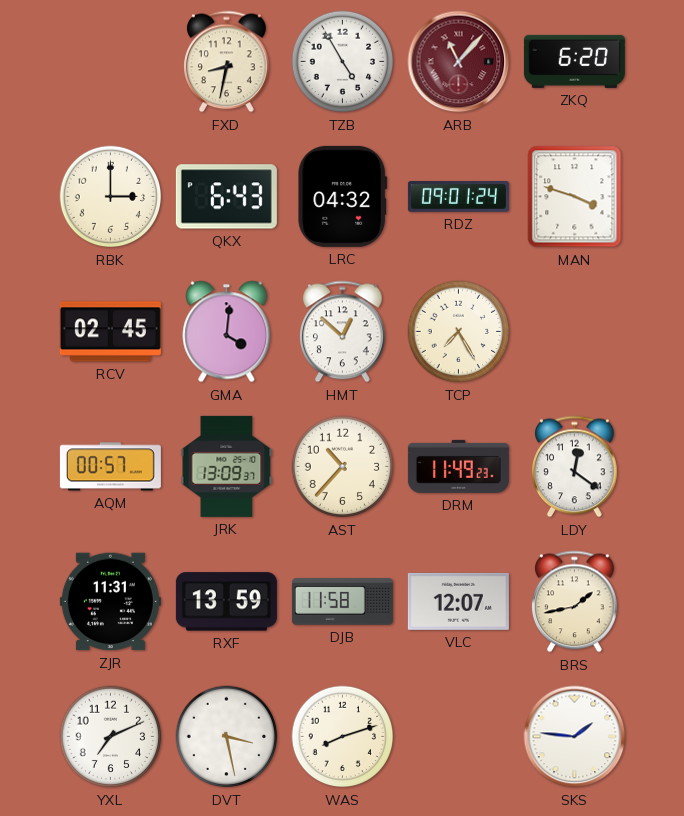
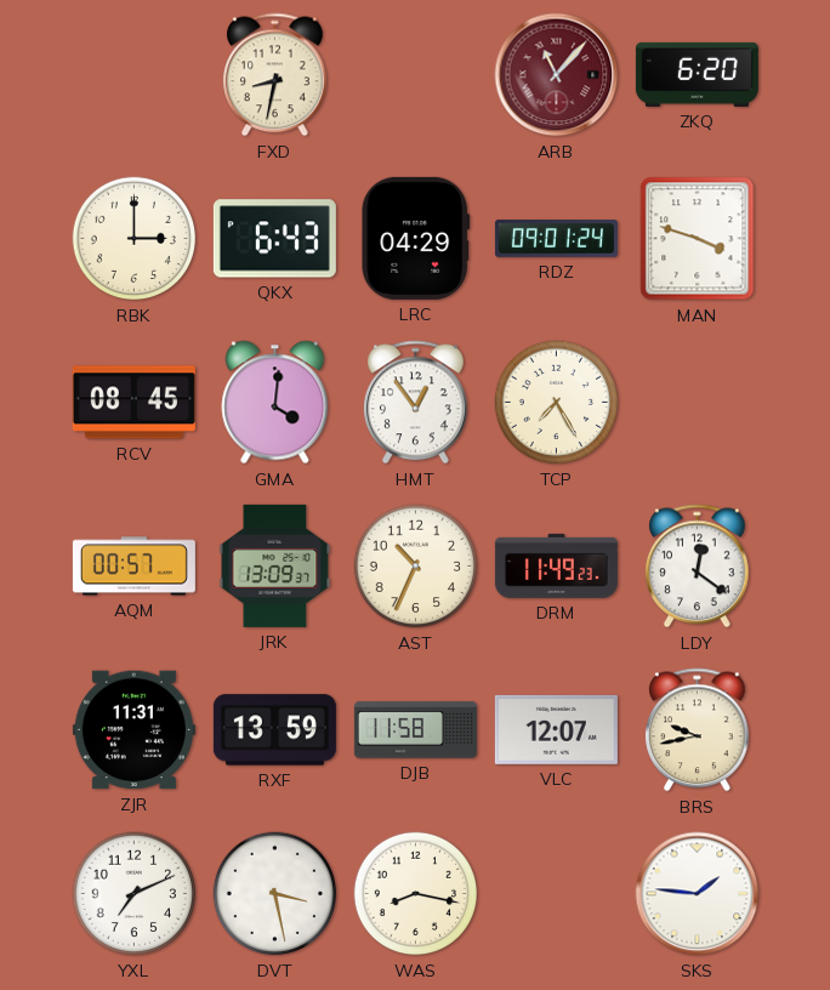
TZB: 4:55 -> none (343, 62)
LRC: 04:32 -> 04:29 (416, 238)
RCV: 02:45 -> 08:45 (133, 403)
HMT: 12:52 -> 12:54 (416, 403)
AST: 10:37 -> 10:34 (416, 567)
BRS: 1:43 -> 9:43 (698, 730)
WAS: 8:12 -> 8:17 (416, 894)
